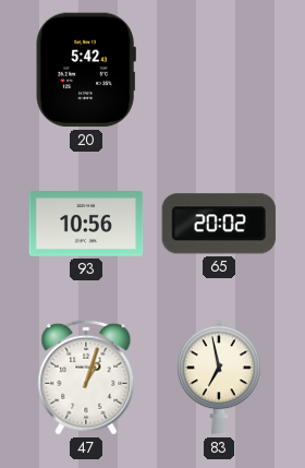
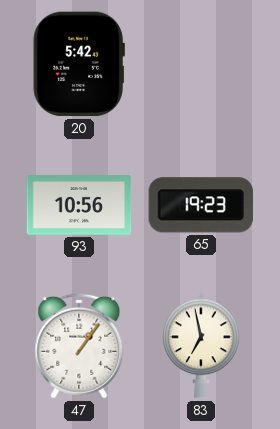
65: 20:02 -> 19:23 (201, 205)
47: 1:03 -> 1:06 (79, 346)
